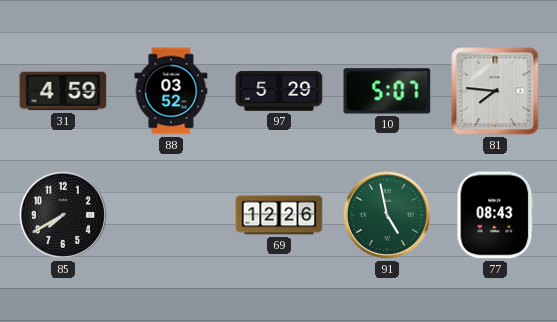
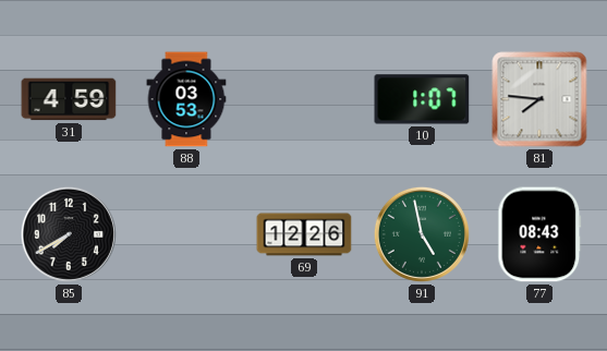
88: 03:52 -> 03:53 (186, 99)
97: 5:29 -> none (279, 91)
10: 5:07 -> 1:07 (422, 99)
